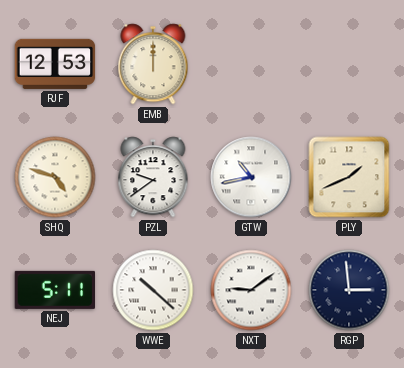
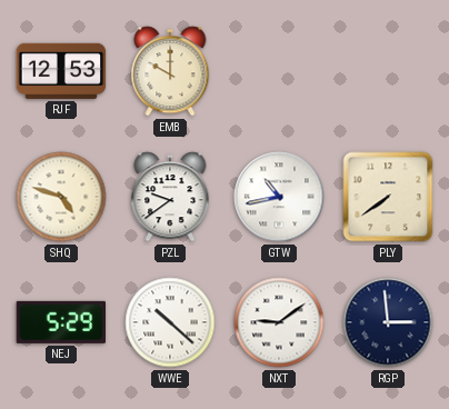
EMB: 12:00 -> 10:00 (170, 71)
PLY: 1:41 -> 7:39 (388, 197)
NEJ: 5:11 -> 5:29 (61, 322)
